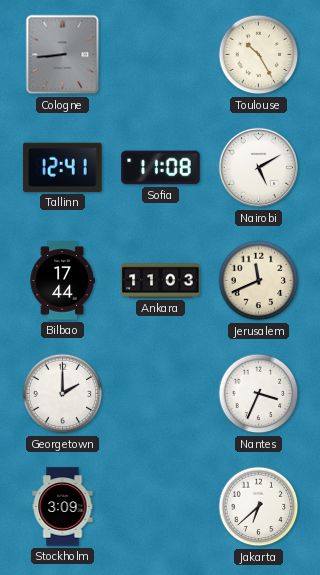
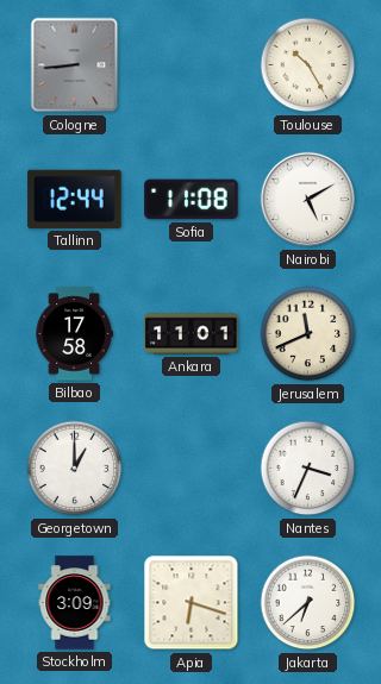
Tallinn: 12:41 -> 12:44 (75, 199)
Bilbao: 17:44 -> 17:58 (74, 334)
Ankara: 11:03 -> 11:01 (192, 334)
Georgetown: 2:00 -> 1:00 (75, 469)
Apia: none -> 6:18 (192, 603)
